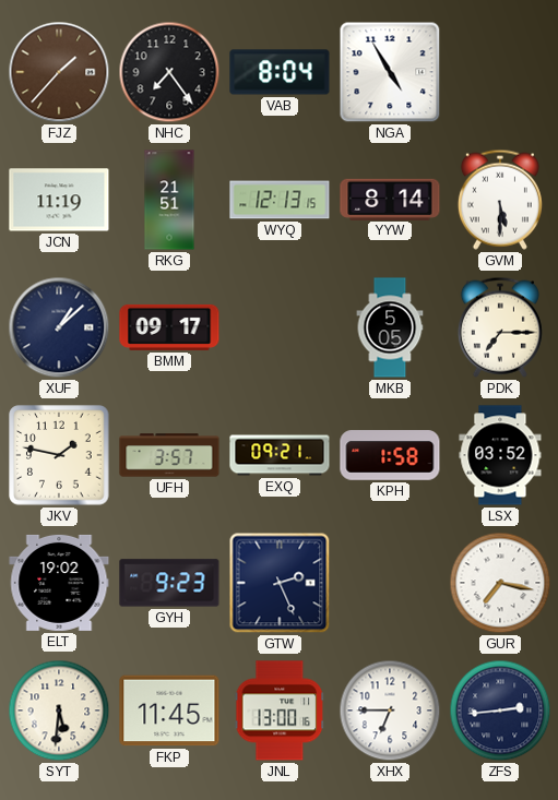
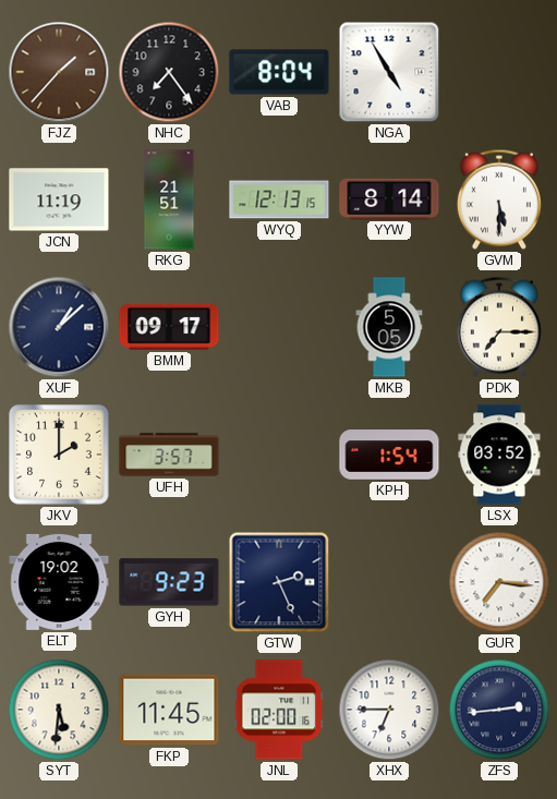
JKV: 1:47 -> 2:00 (59, 455)
EXQ: 09:21 -> none (280, 455)
KPH: 1:58 -> 1:54 (389, 455)
GUR: 7:17 -> 7:16 (499, 582)
JNL: 13:00 -> 02:00 (279, 710)
